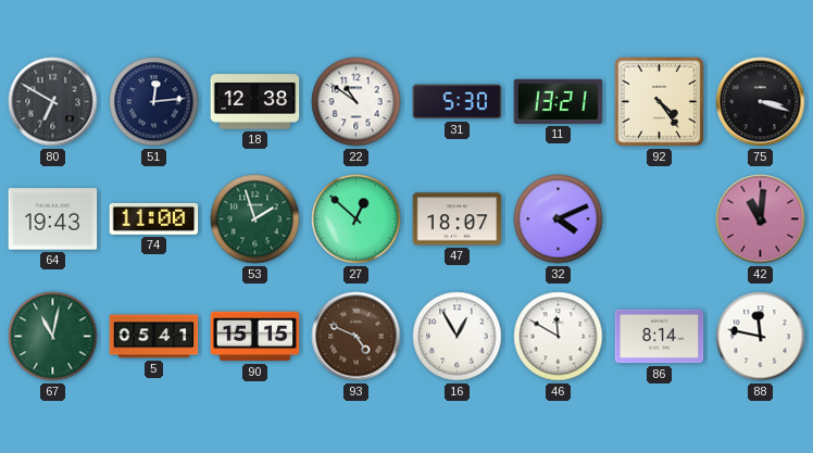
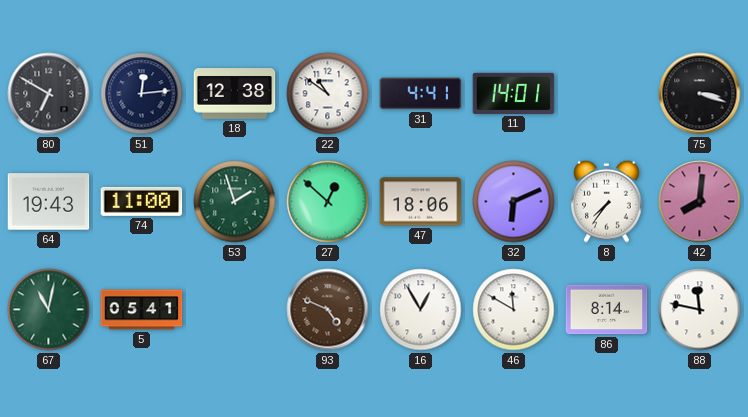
31: 5:30 -> 4:41 (421, 94)
11: 13:21 -> 14:01 (514, 93)
92: 4:24 -> none (659, 101)
47: 18:07 -> 18:06 (421, 202)
32: 4:11 -> 6:11 (514, 202)
8: none -> 7:36 (607, 201)
42: 11:01 -> 8:01 (700, 202)
90: 15:15 -> none (255, 337)
